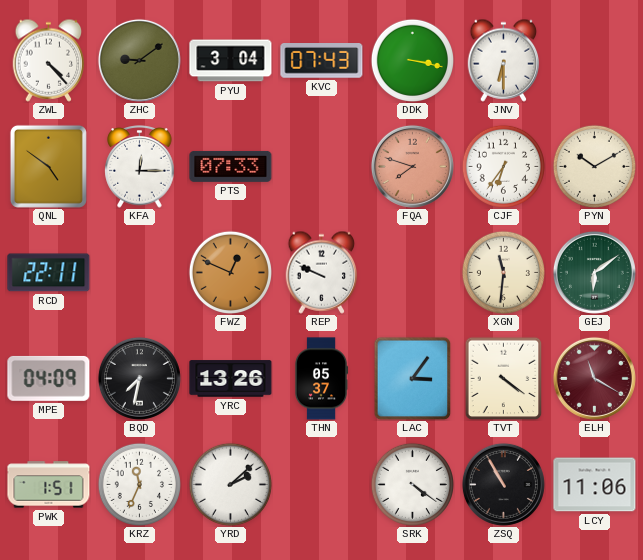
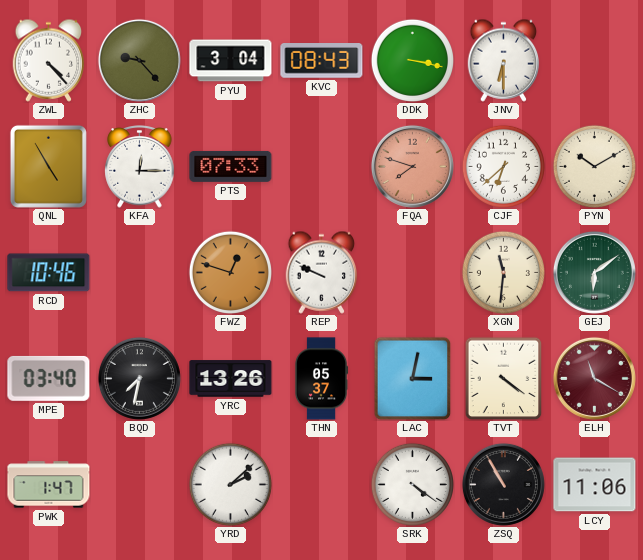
ZHC: 9:09 -> 9:23 (139, 60)
KVC: 07:43 -> 08:43 (322, 61)
QNL: 4:51 -> 4:55 (48, 166)
CJF: 6:36 -> 6:38 (503, 166)
RCD: 22:11 -> 10:46 (49, 273)
FWZ: 12:49 -> 12:48 (230, 272)
MPE: 04:09 -> 03:40 (49, 378)
LAC: 3:06 -> 3:02 (413, 378)
PWK: 1:51 -> 1:47 (49, 485)
KRZ: 11:34 -> none (139, 484)
